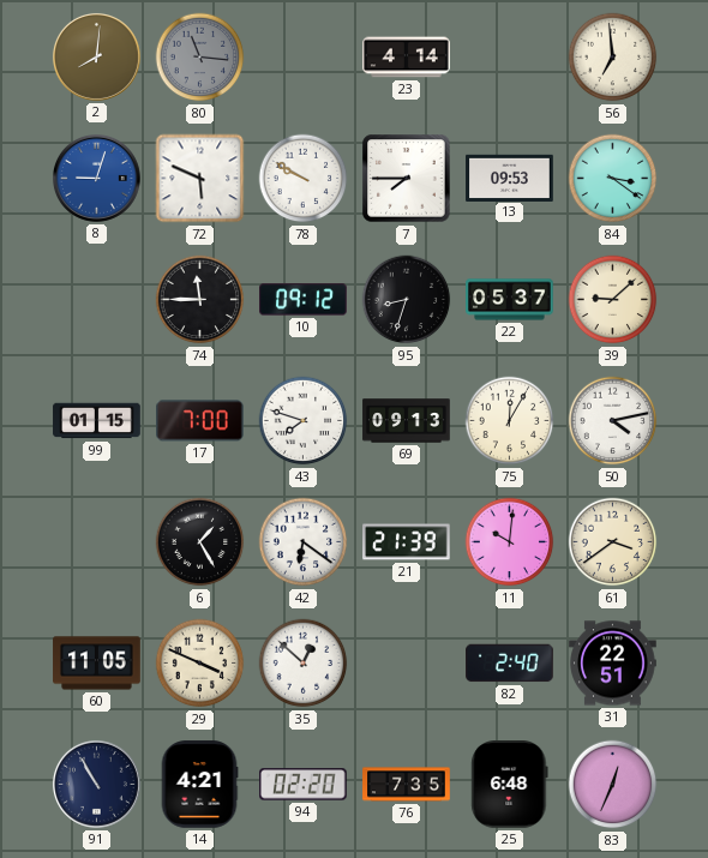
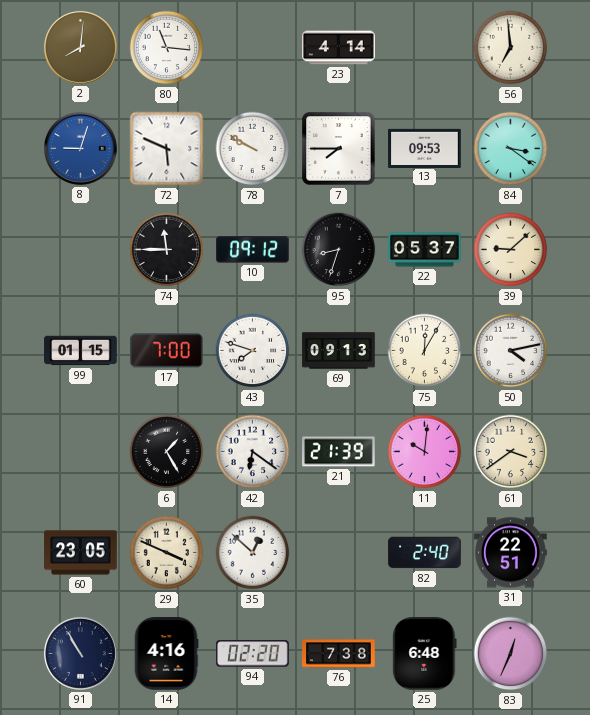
80 dial: grey -> white (167, 48)
60: 11:05 -> 23:05 (81, 553)
14: 4:21 -> 4:16 (166, 654)
76: 7:35 -> 7:38 (339, 654)
